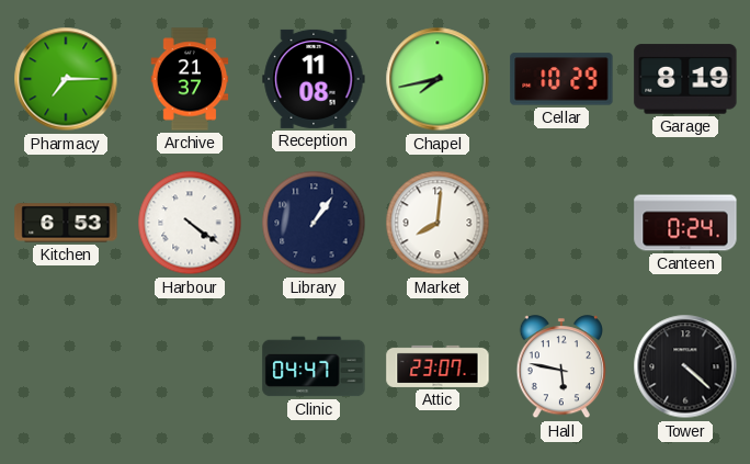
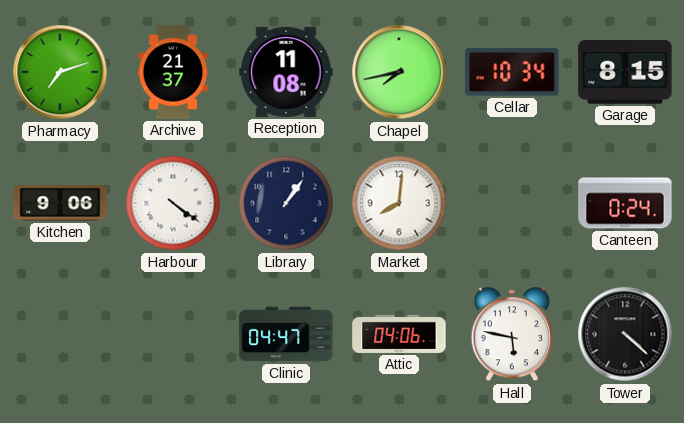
Pharmacy: 7:15 -> 7:12 (60, 72)
Cellar: 10:29 -> 10:34 (512, 72)
Garage: 8:19 -> 8:15 (625, 72)
Kitchen: 6:53 -> 9:06 (60, 203)
Attic: 23:07 -> 04:06 (399, 334)
